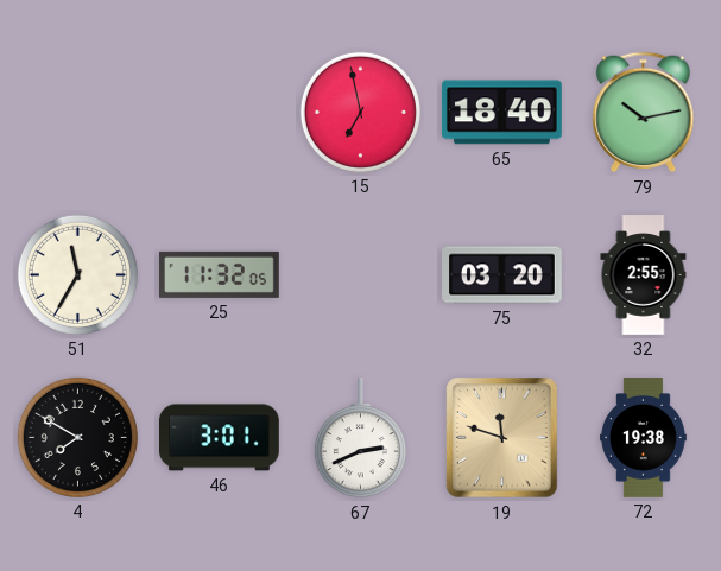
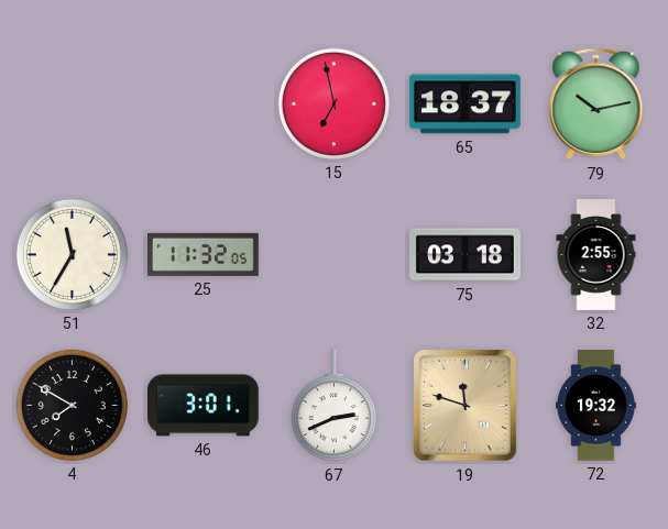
65: 18:40 -> 18:37 (464, 104)
75: 03:20 -> 03:18 (466, 255)
72: 19:38 -> 19:32 (595, 406)
